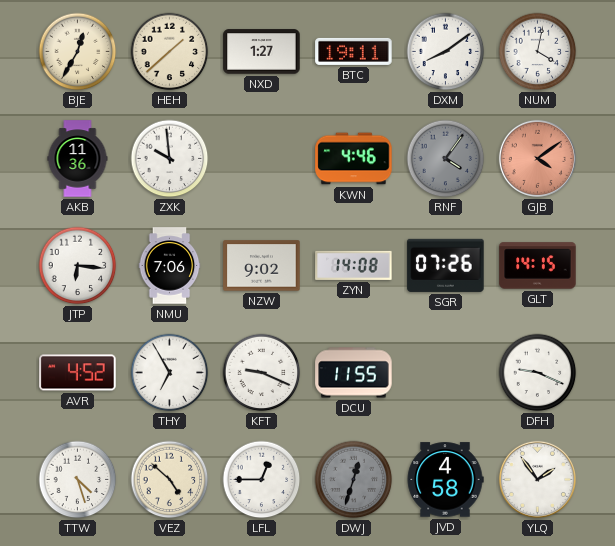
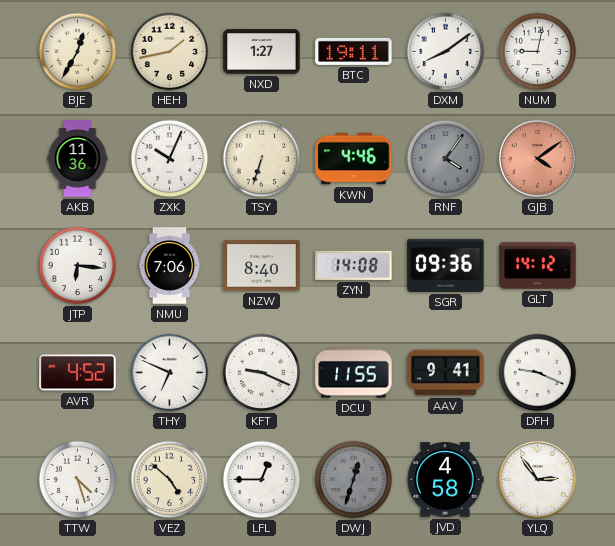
HEH: 1:38 -> 1:43 (170, 52)
NUM: 4:02 -> 9:02 (538, 52)
ZXK: 9:59 -> 10:04 (170, 159)
TSY: none -> 6:33 (262, 159)
NZW: 9:02 -> 8:40 (262, 266)
SGR: 07:26 -> 09:36 (446, 265)
GLT: 14:15 -> 14:12 (538, 266)
THY: 6:55 -> 6:49 (170, 373)
AAV: none -> 9:41 (446, 373)
YLQ: 1:54 -> 2:54 (537, 479)
